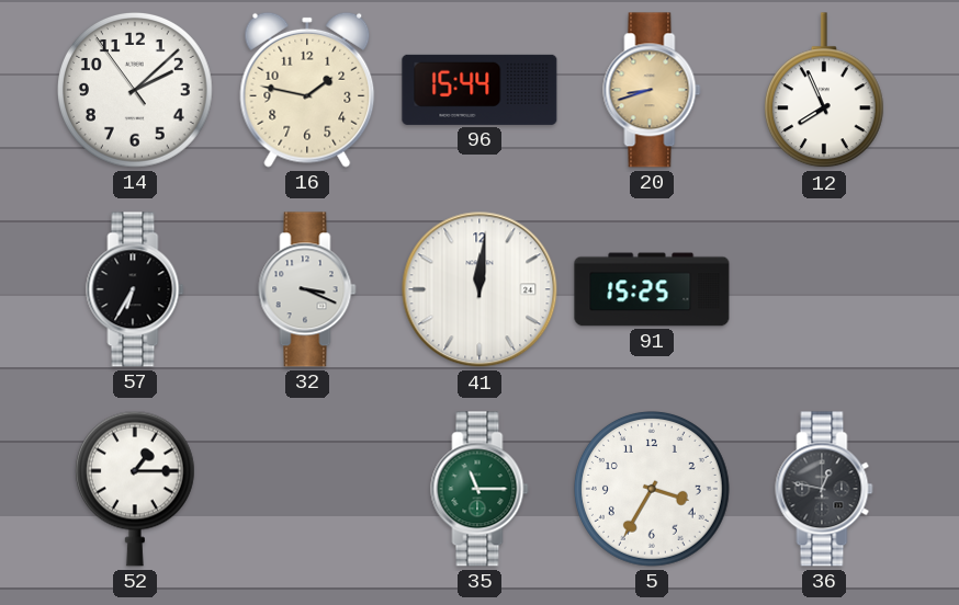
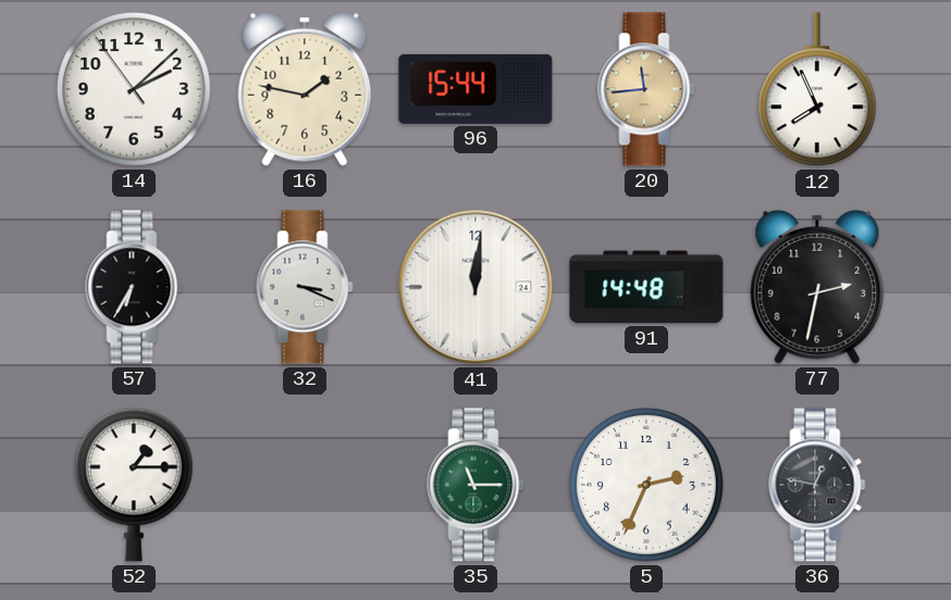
20: 8:42 -> 11:44 (646, 89)
91: 15:25 -> 14:48 (646, 287)
77: none -> 2:32 (817, 287)
5: 3:35 -> 2:34 (647, 486)
